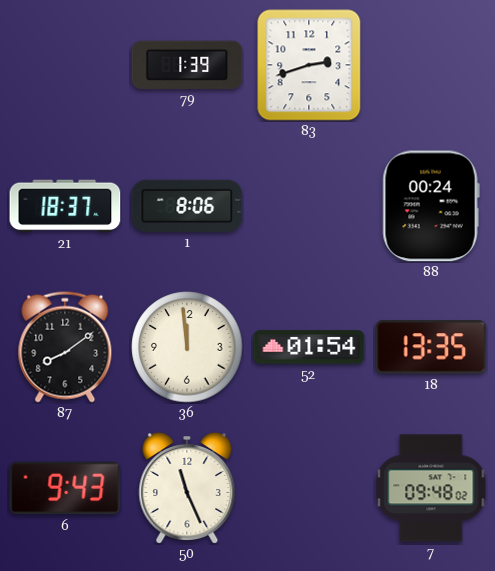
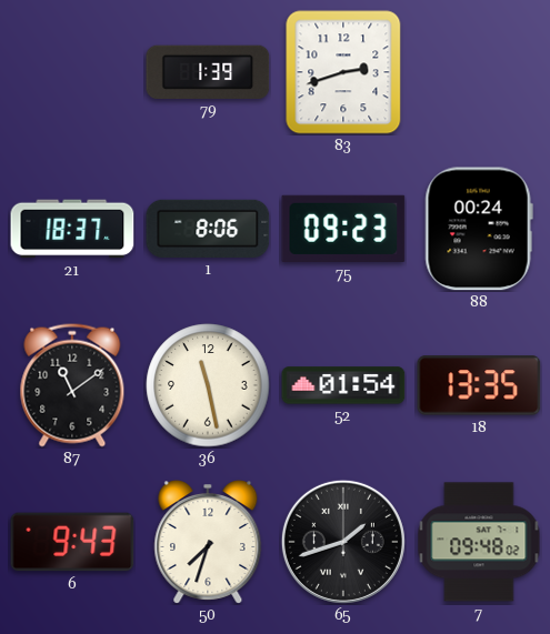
75: none -> 09:23 (343, 229)
87: 8:09 -> 11:09 (72, 385)
36: 11:59 -> 11:28 (208, 385)
50: 11:26 -> 7:33 (208, 543)
65: none -> 1:42 (343, 542)
